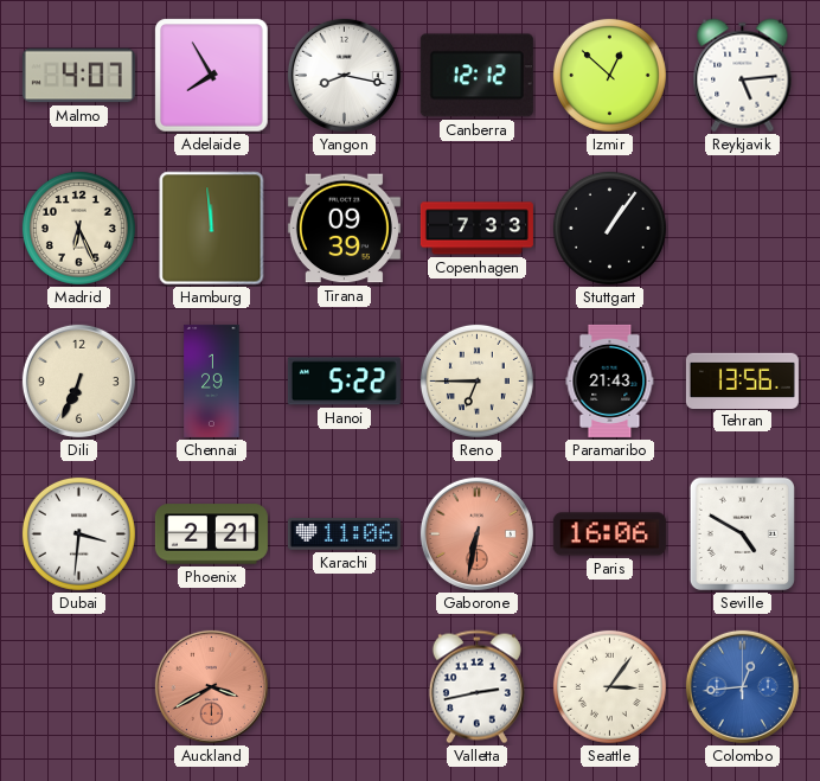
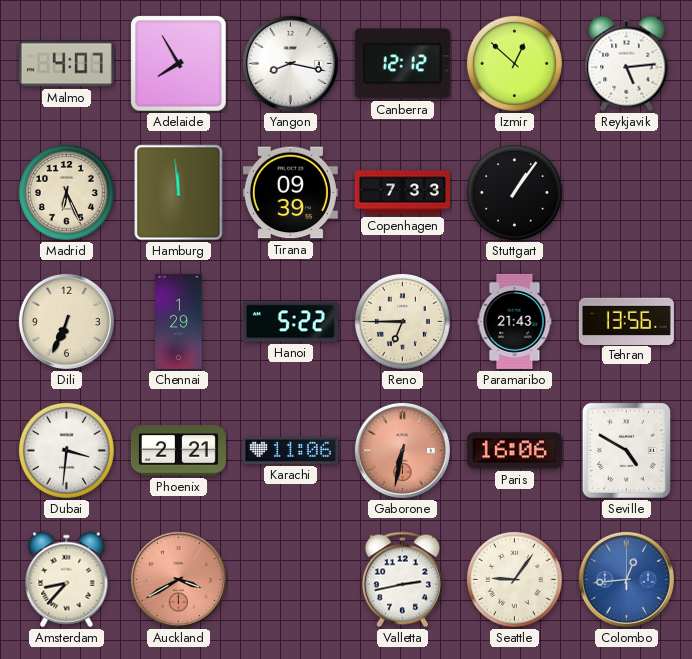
Amsterdam: none -> 8:37 (67, 580)
Seattle: 3:06 -> 9:06 (514, 579)
